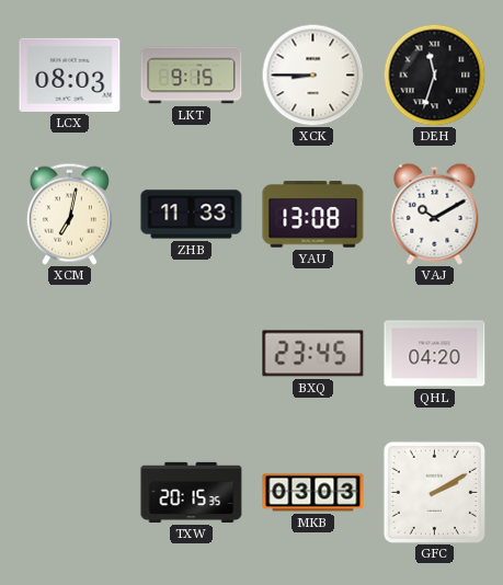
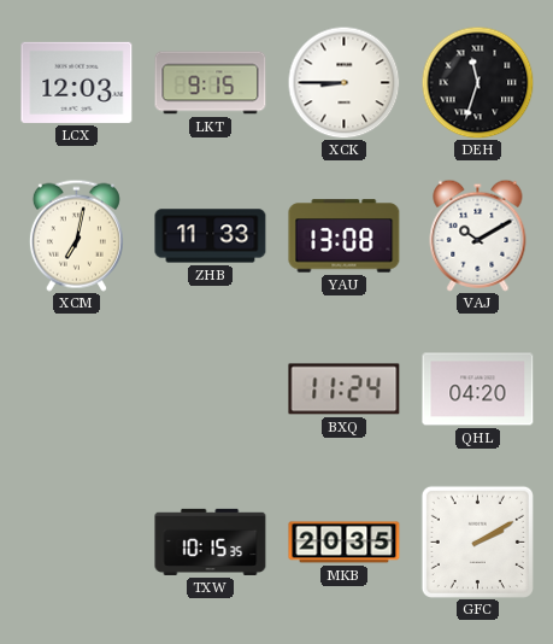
LCX: 08:03 -> 12:03 (77, 82)
BXQ: 23:45 -> 11:24 (345, 390)
TXW: 20:15 -> 10:15 (211, 541)
MKB: 03:03 -> 20:35 (345, 543)
